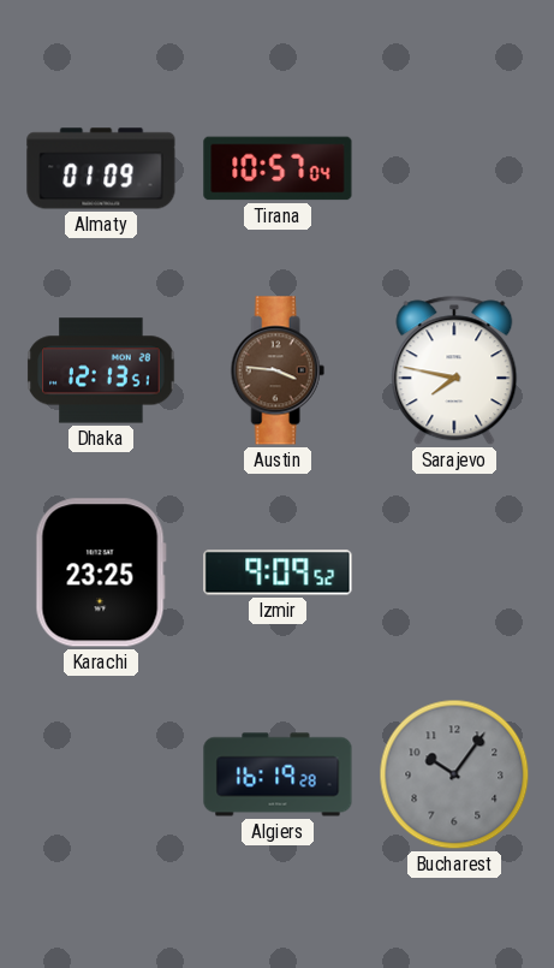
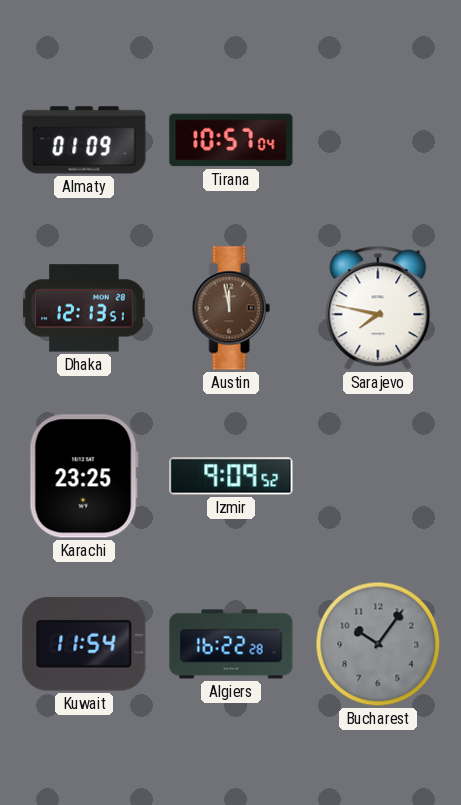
Austin: 3:46 -> 11:58 (231, 308)
Kuwait: none -> 11:54 (84, 644)
Algiers: 16:19 -> 16:22 (231, 644)
